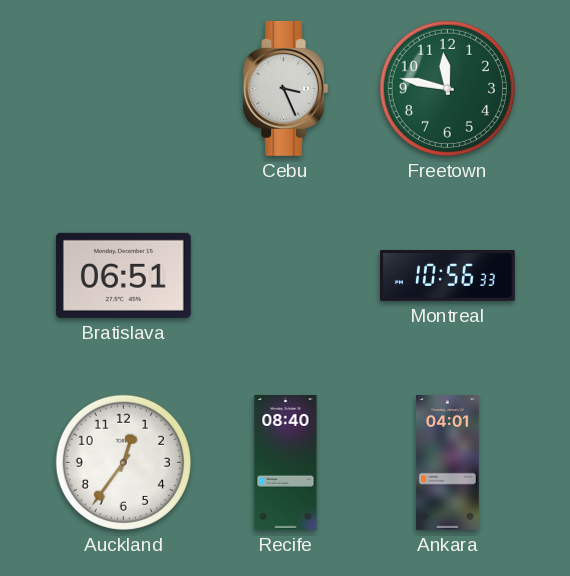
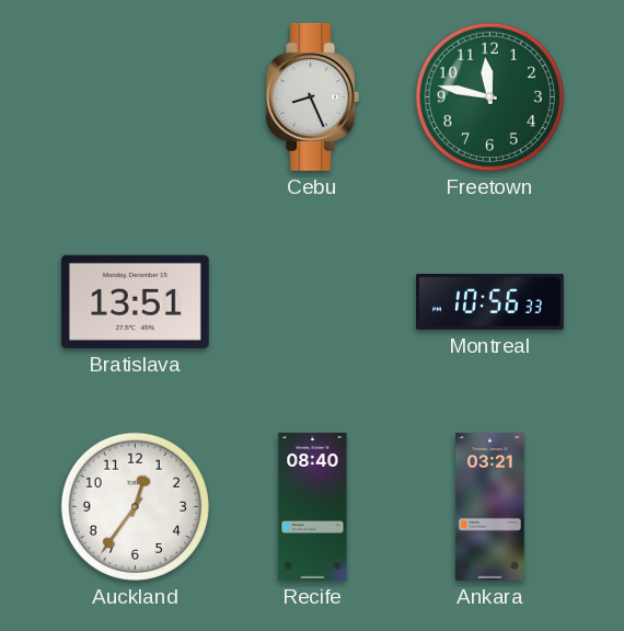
Cebu: 3:26 -> 8:26 (312, 96)
Bratislava: 06:51 -> 13:51 (135, 301)
Ankara: 04:01 -> 03:21 (490, 507)
